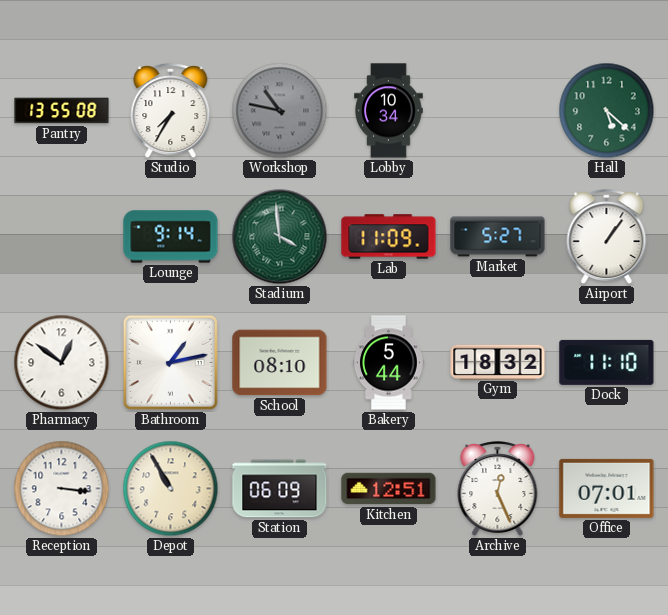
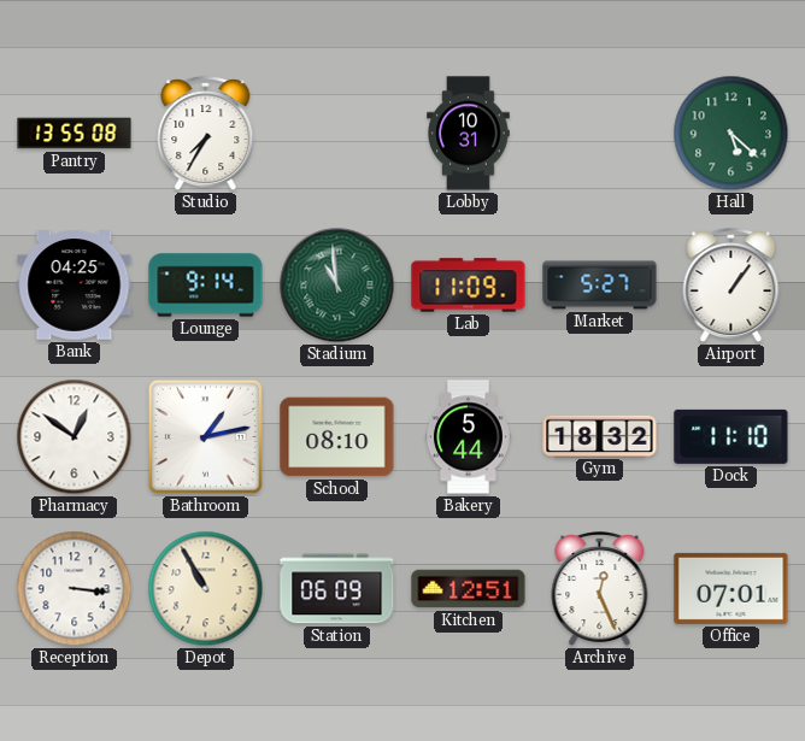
Workshop: 10:47 -> none (280, 111)
Lobby: 10:34 -> 10:31 (469, 134)
Bank: none -> 04:25 (75, 286)
Stadium: 3:59 -> 10:59 (337, 286)
